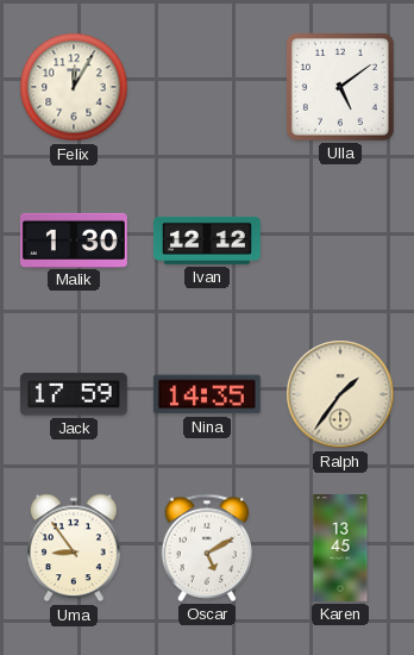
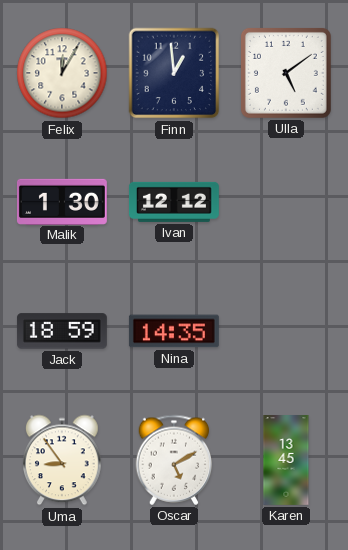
Finn: none -> 12:59 (174, 73)
Jack: 17:59 -> 18:59 (62, 331)
Ralph: 1:36 -> none (340, 394)
